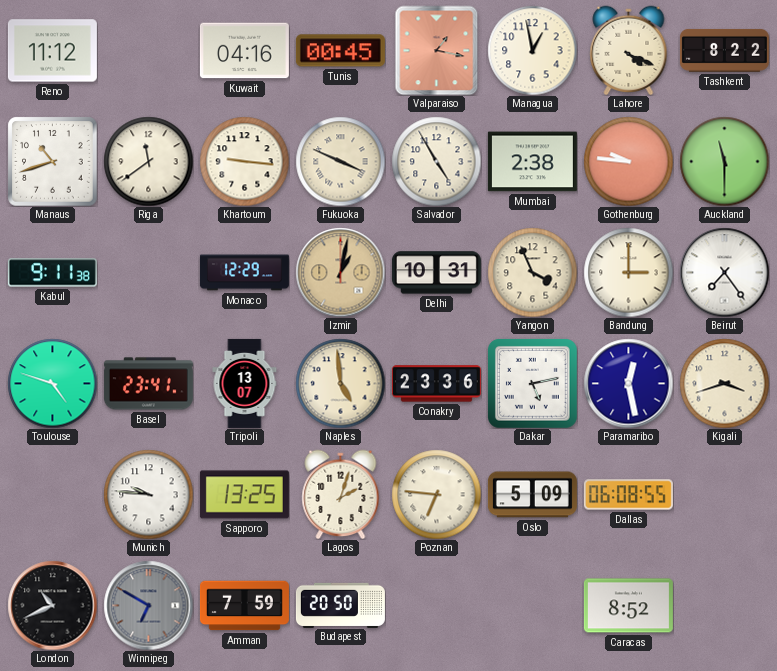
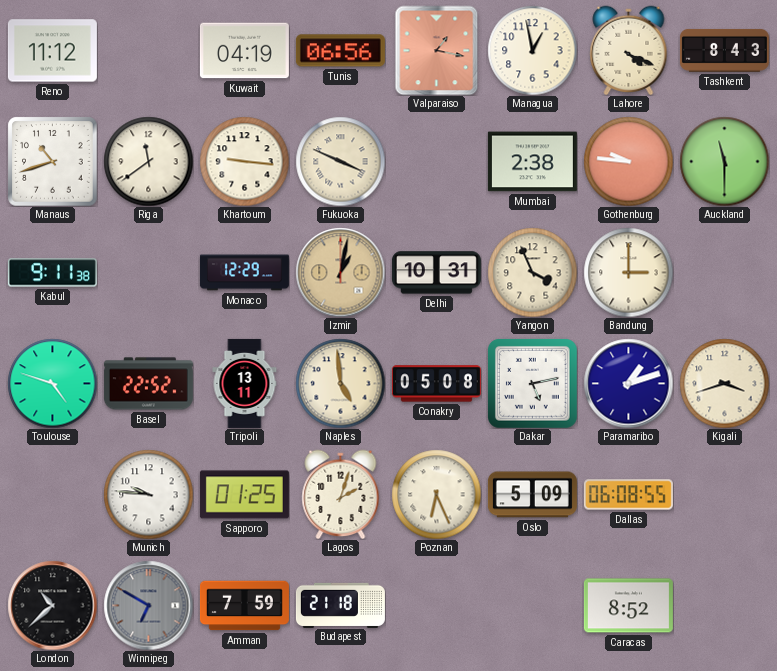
Kuwait: 04:16 -> 04:19 (244, 51)
Tunis: 00:45 -> 06:56 (340, 51)
Tashkent: 8:22 -> 8:43 (724, 50)
Salvador: 4:55 -> none (436, 161)
Beirut: 7:24 -> none (724, 272)
Basel: 23:41 -> 22:52 (148, 384)
Tripoli: 13:07 -> 13:11 (245, 383)
Conakry: 23:36 -> 05:08 (436, 384)
Paramaribo: 12:28 -> 1:12 (628, 383)
Sapporo: 13:25 -> 01:25 (244, 495)
Poznan: 6:46 -> 6:26 (436, 494)
London: 10:41 -> 10:38 (52, 605)
Budapest: 20:50 -> 21:18 (340, 605)
